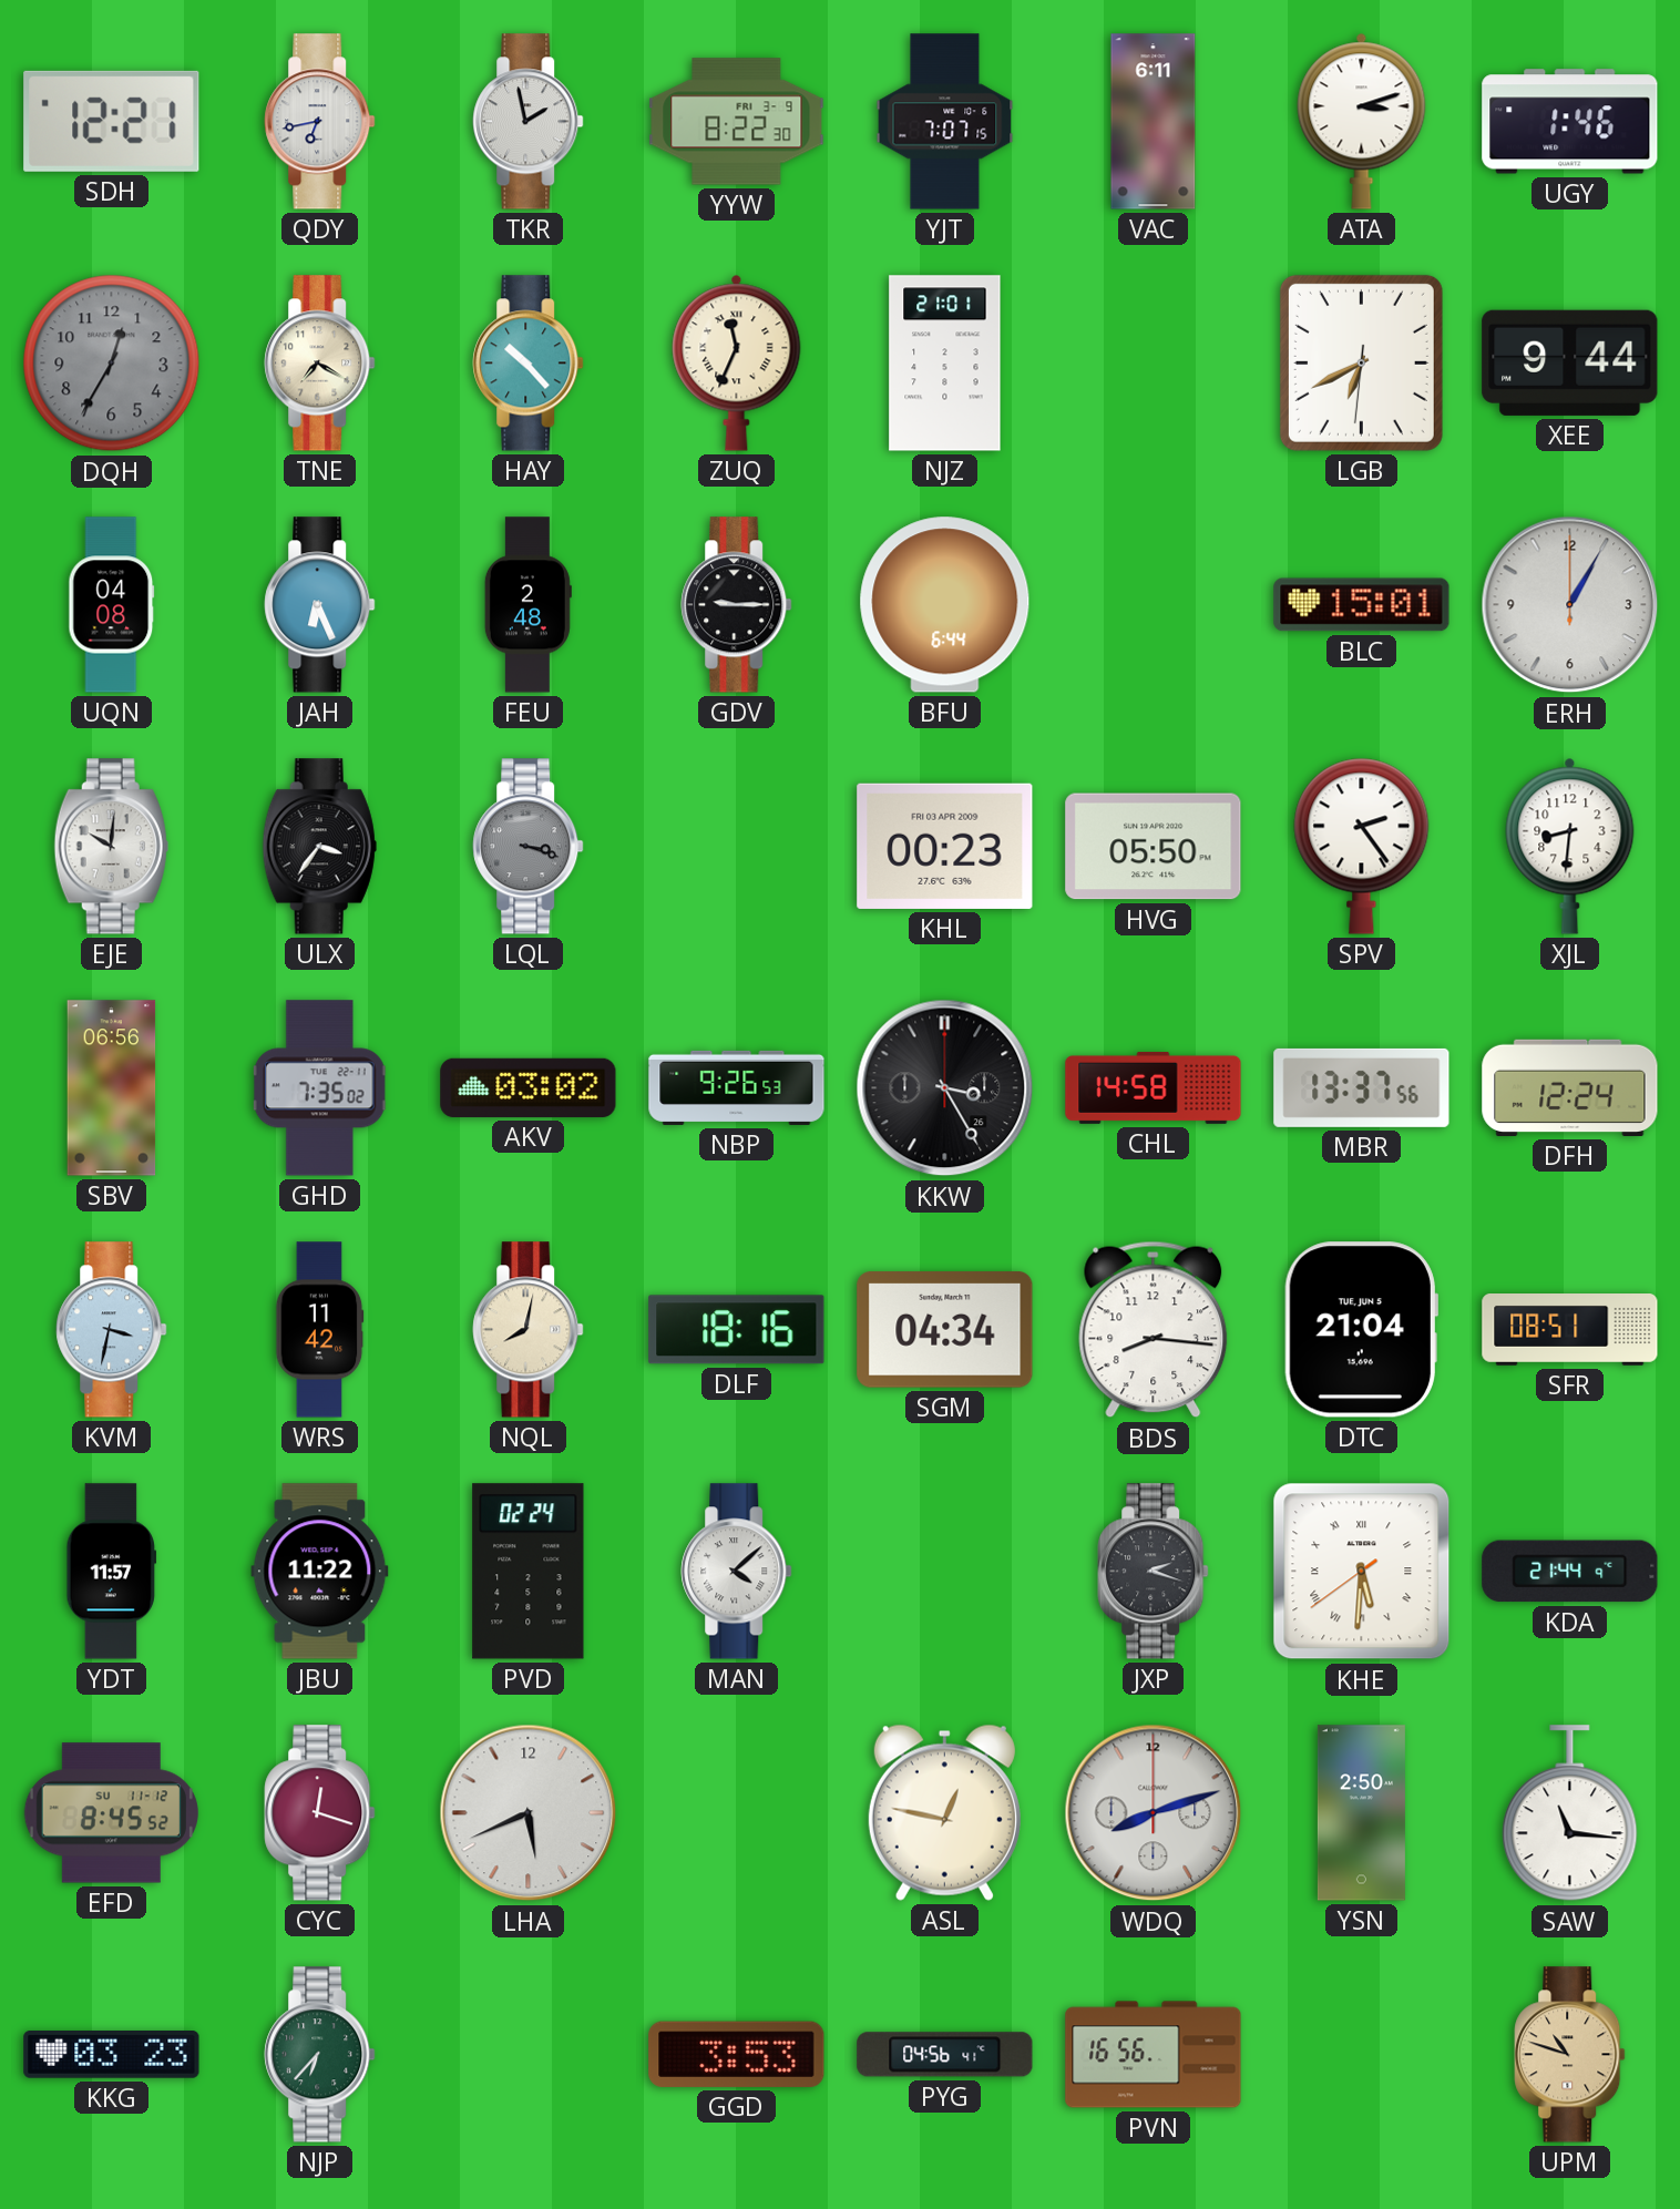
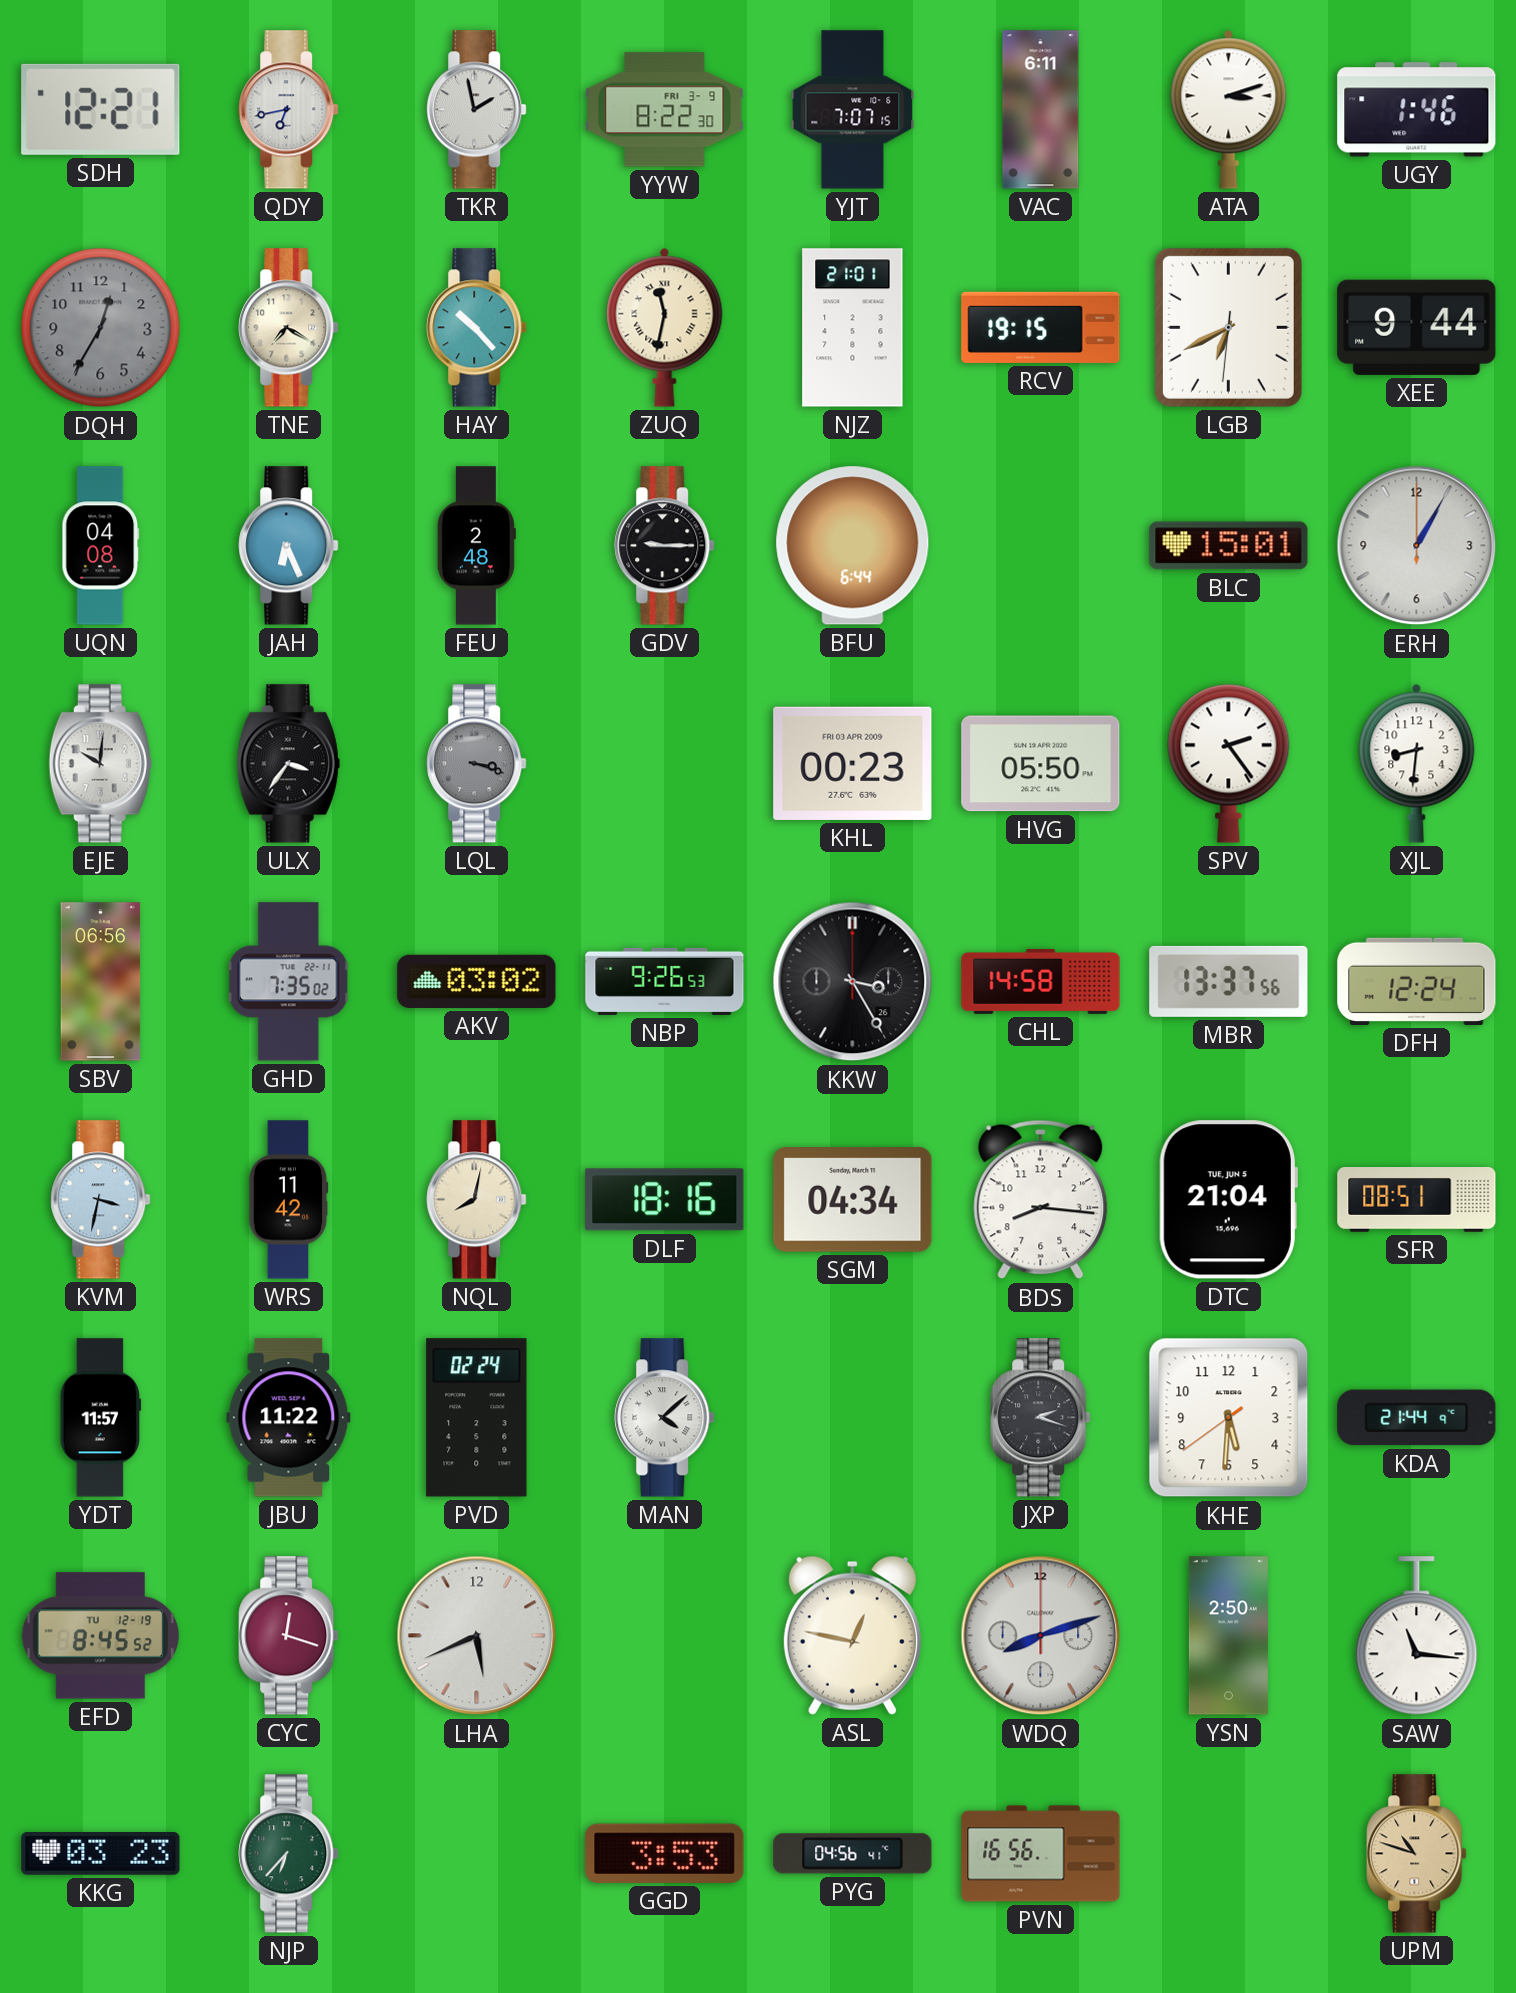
ZUQ: 11:34 -> 11:32 (665, 327)
RCV: none -> 19:15 (1041, 327)
KHE numerals: Roman -> Arabic (1229, 1418)
EFD date: SU 11-12 -> TU 12-19 (100, 1636)
